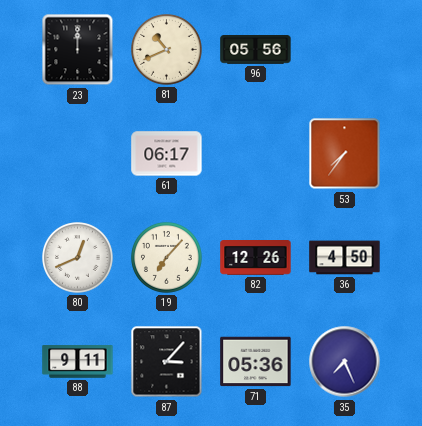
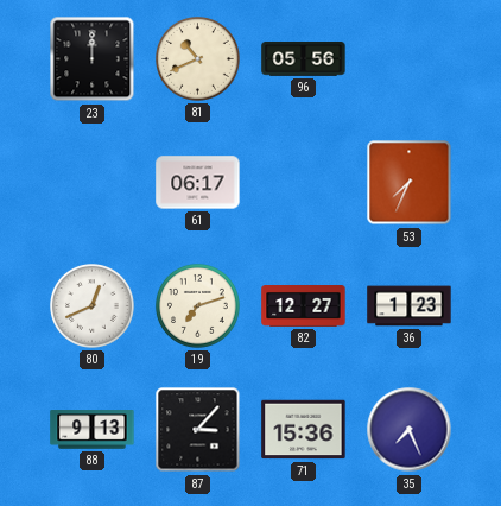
53: 7:36 -> 7:34 (410, 183)
19: 7:07 -> 7:12 (198, 306)
82: 12:26 -> 12:27 (304, 306)
36: 4:50 -> 1:23 (410, 306)
88: 9:11 -> 9:13 (93, 430)
71: 05:36 -> 15:36 (304, 430)
